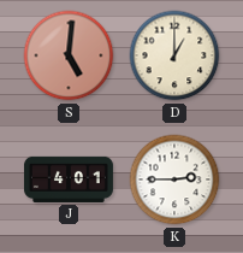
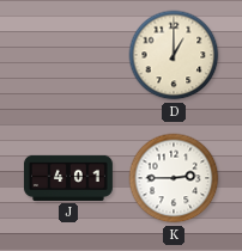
S: 5:01 -> none (69, 55)
